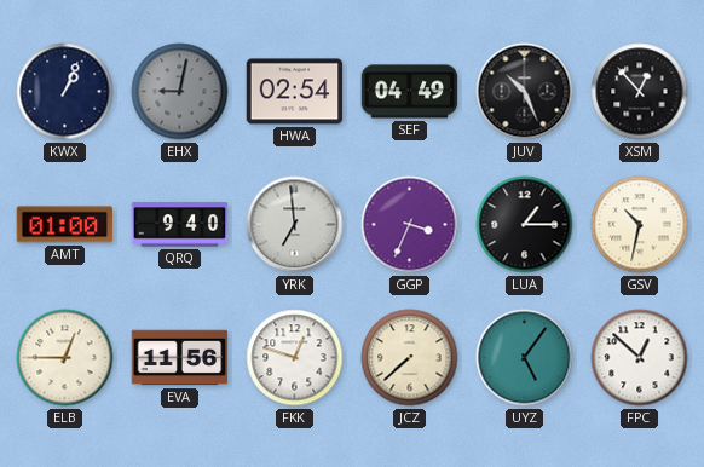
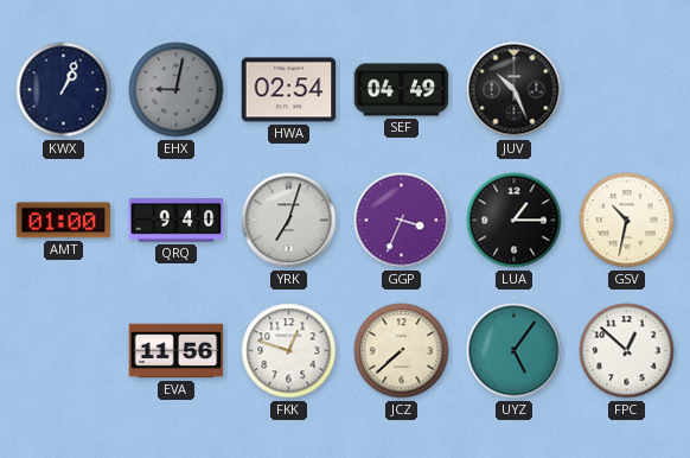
XSM: 12:53 -> none (640, 92)
YRK: 6:59 -> 7:03 (289, 221)
ELB: 12:45 -> none (65, 358)
